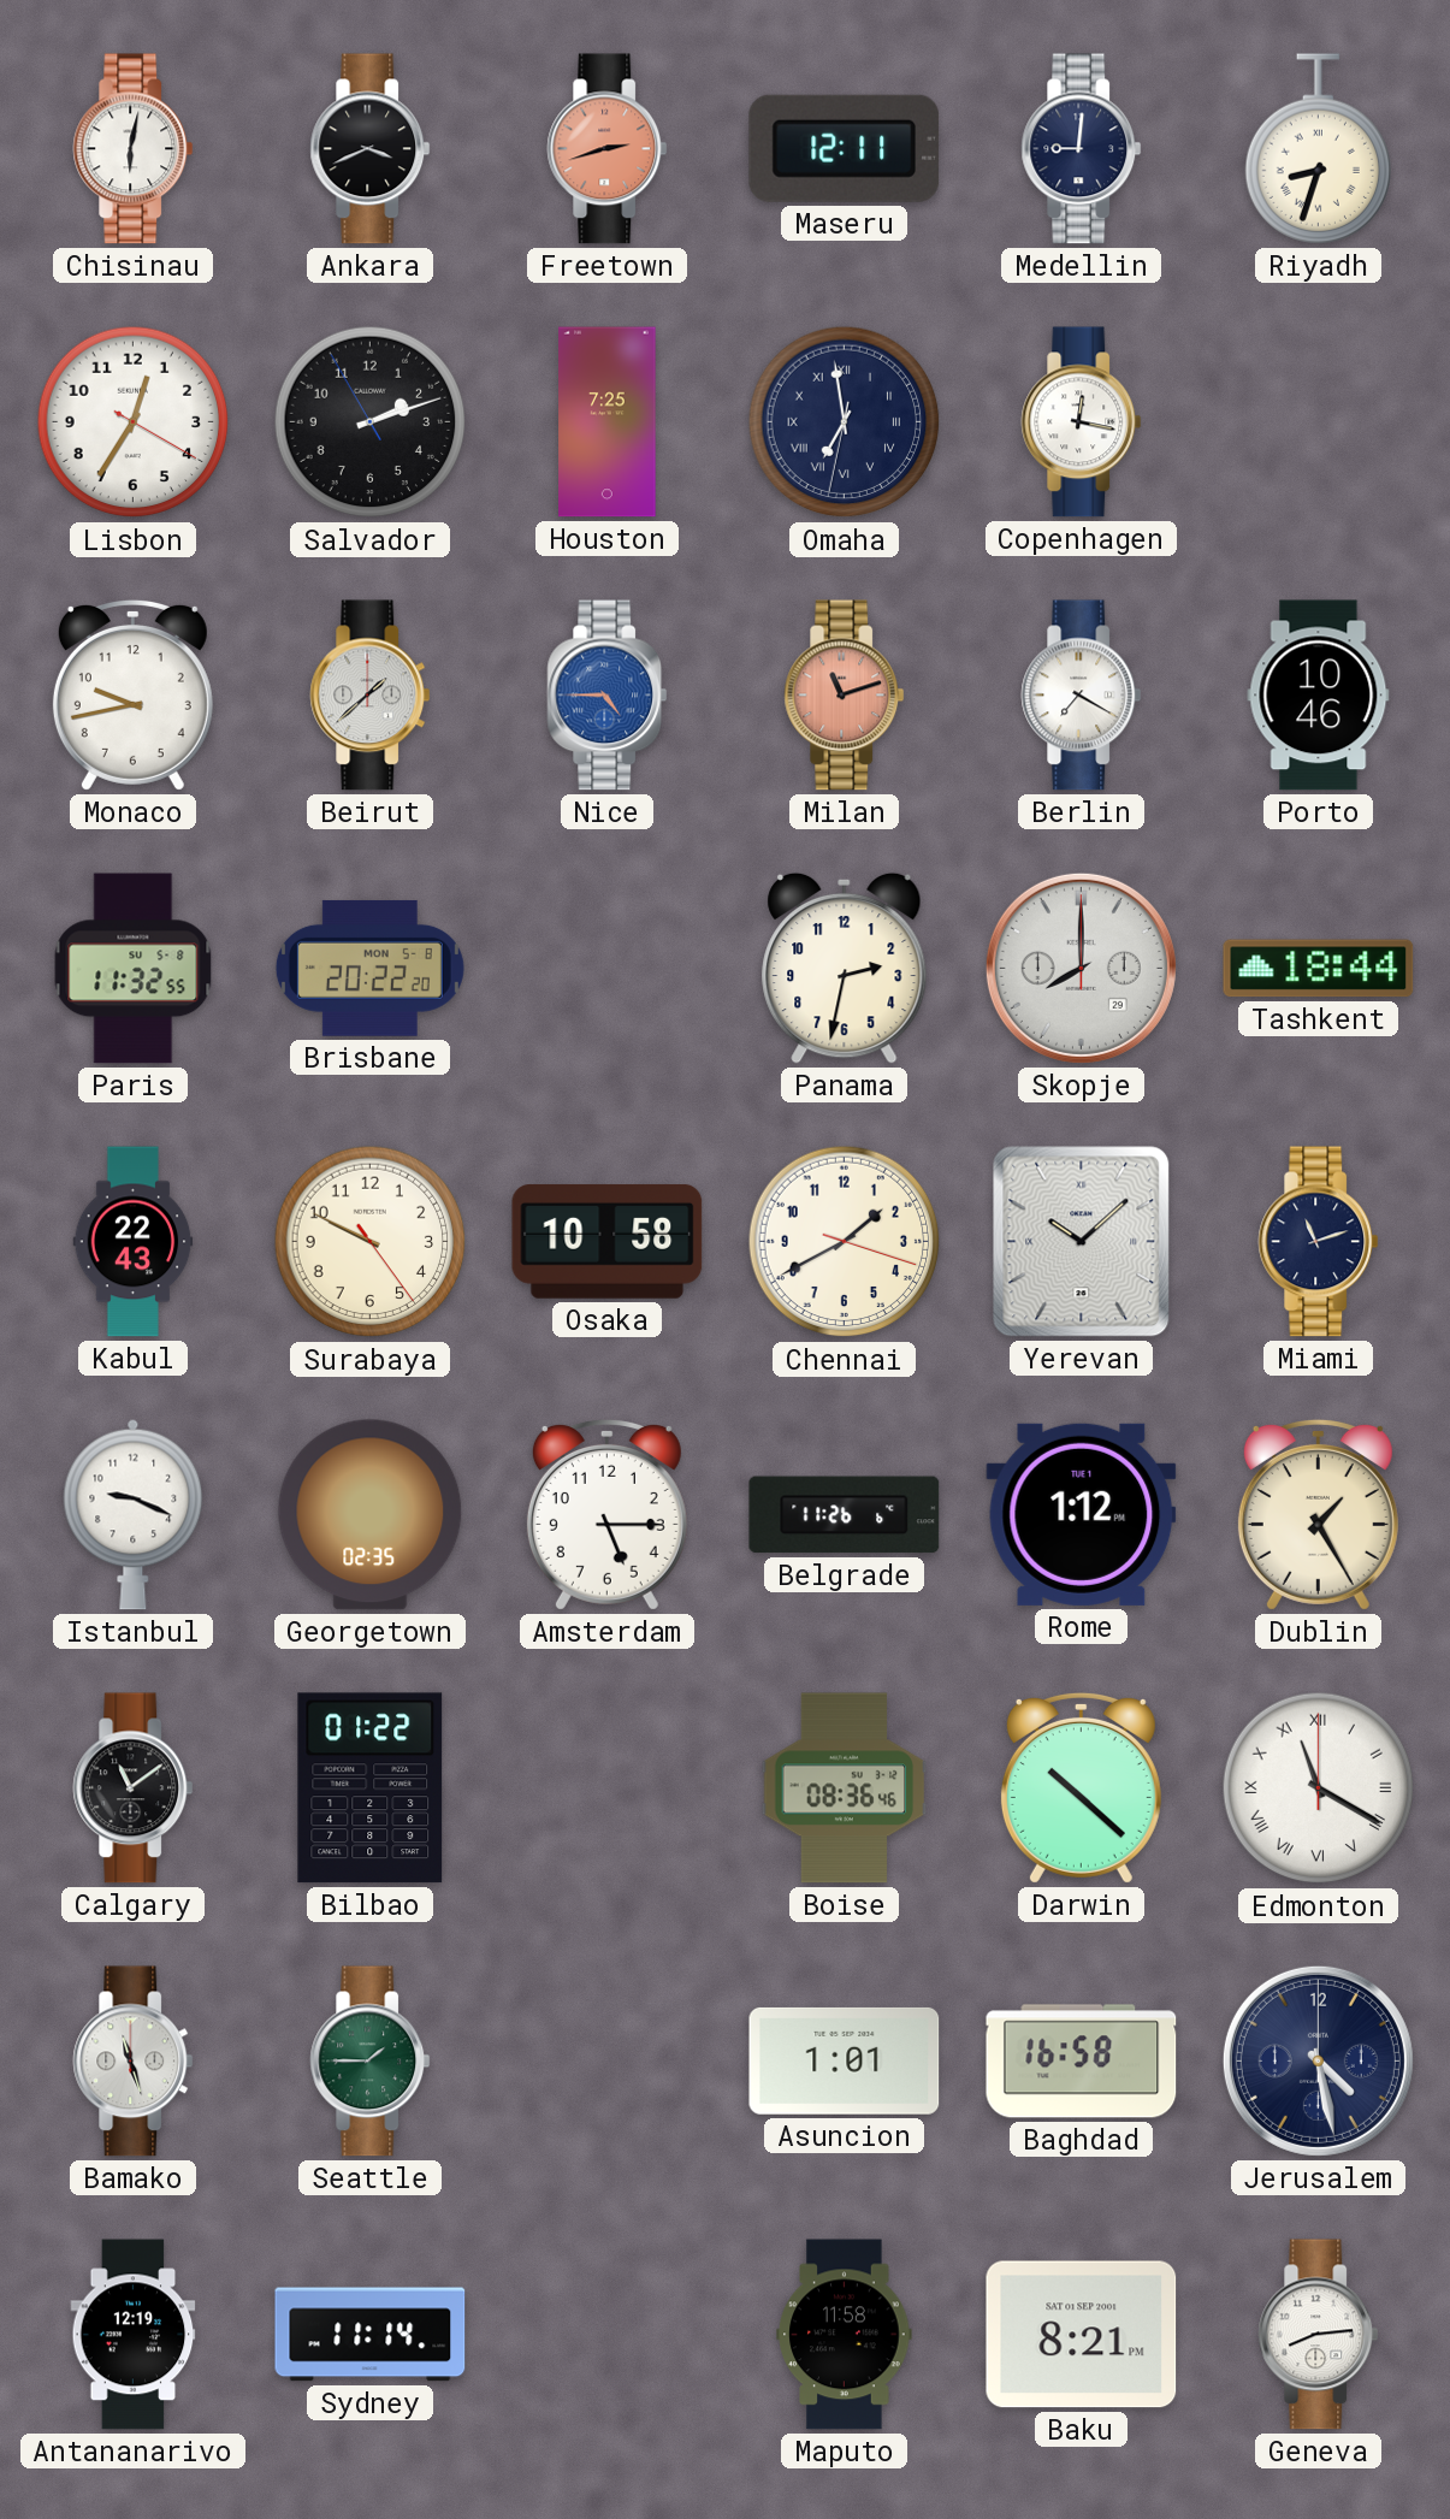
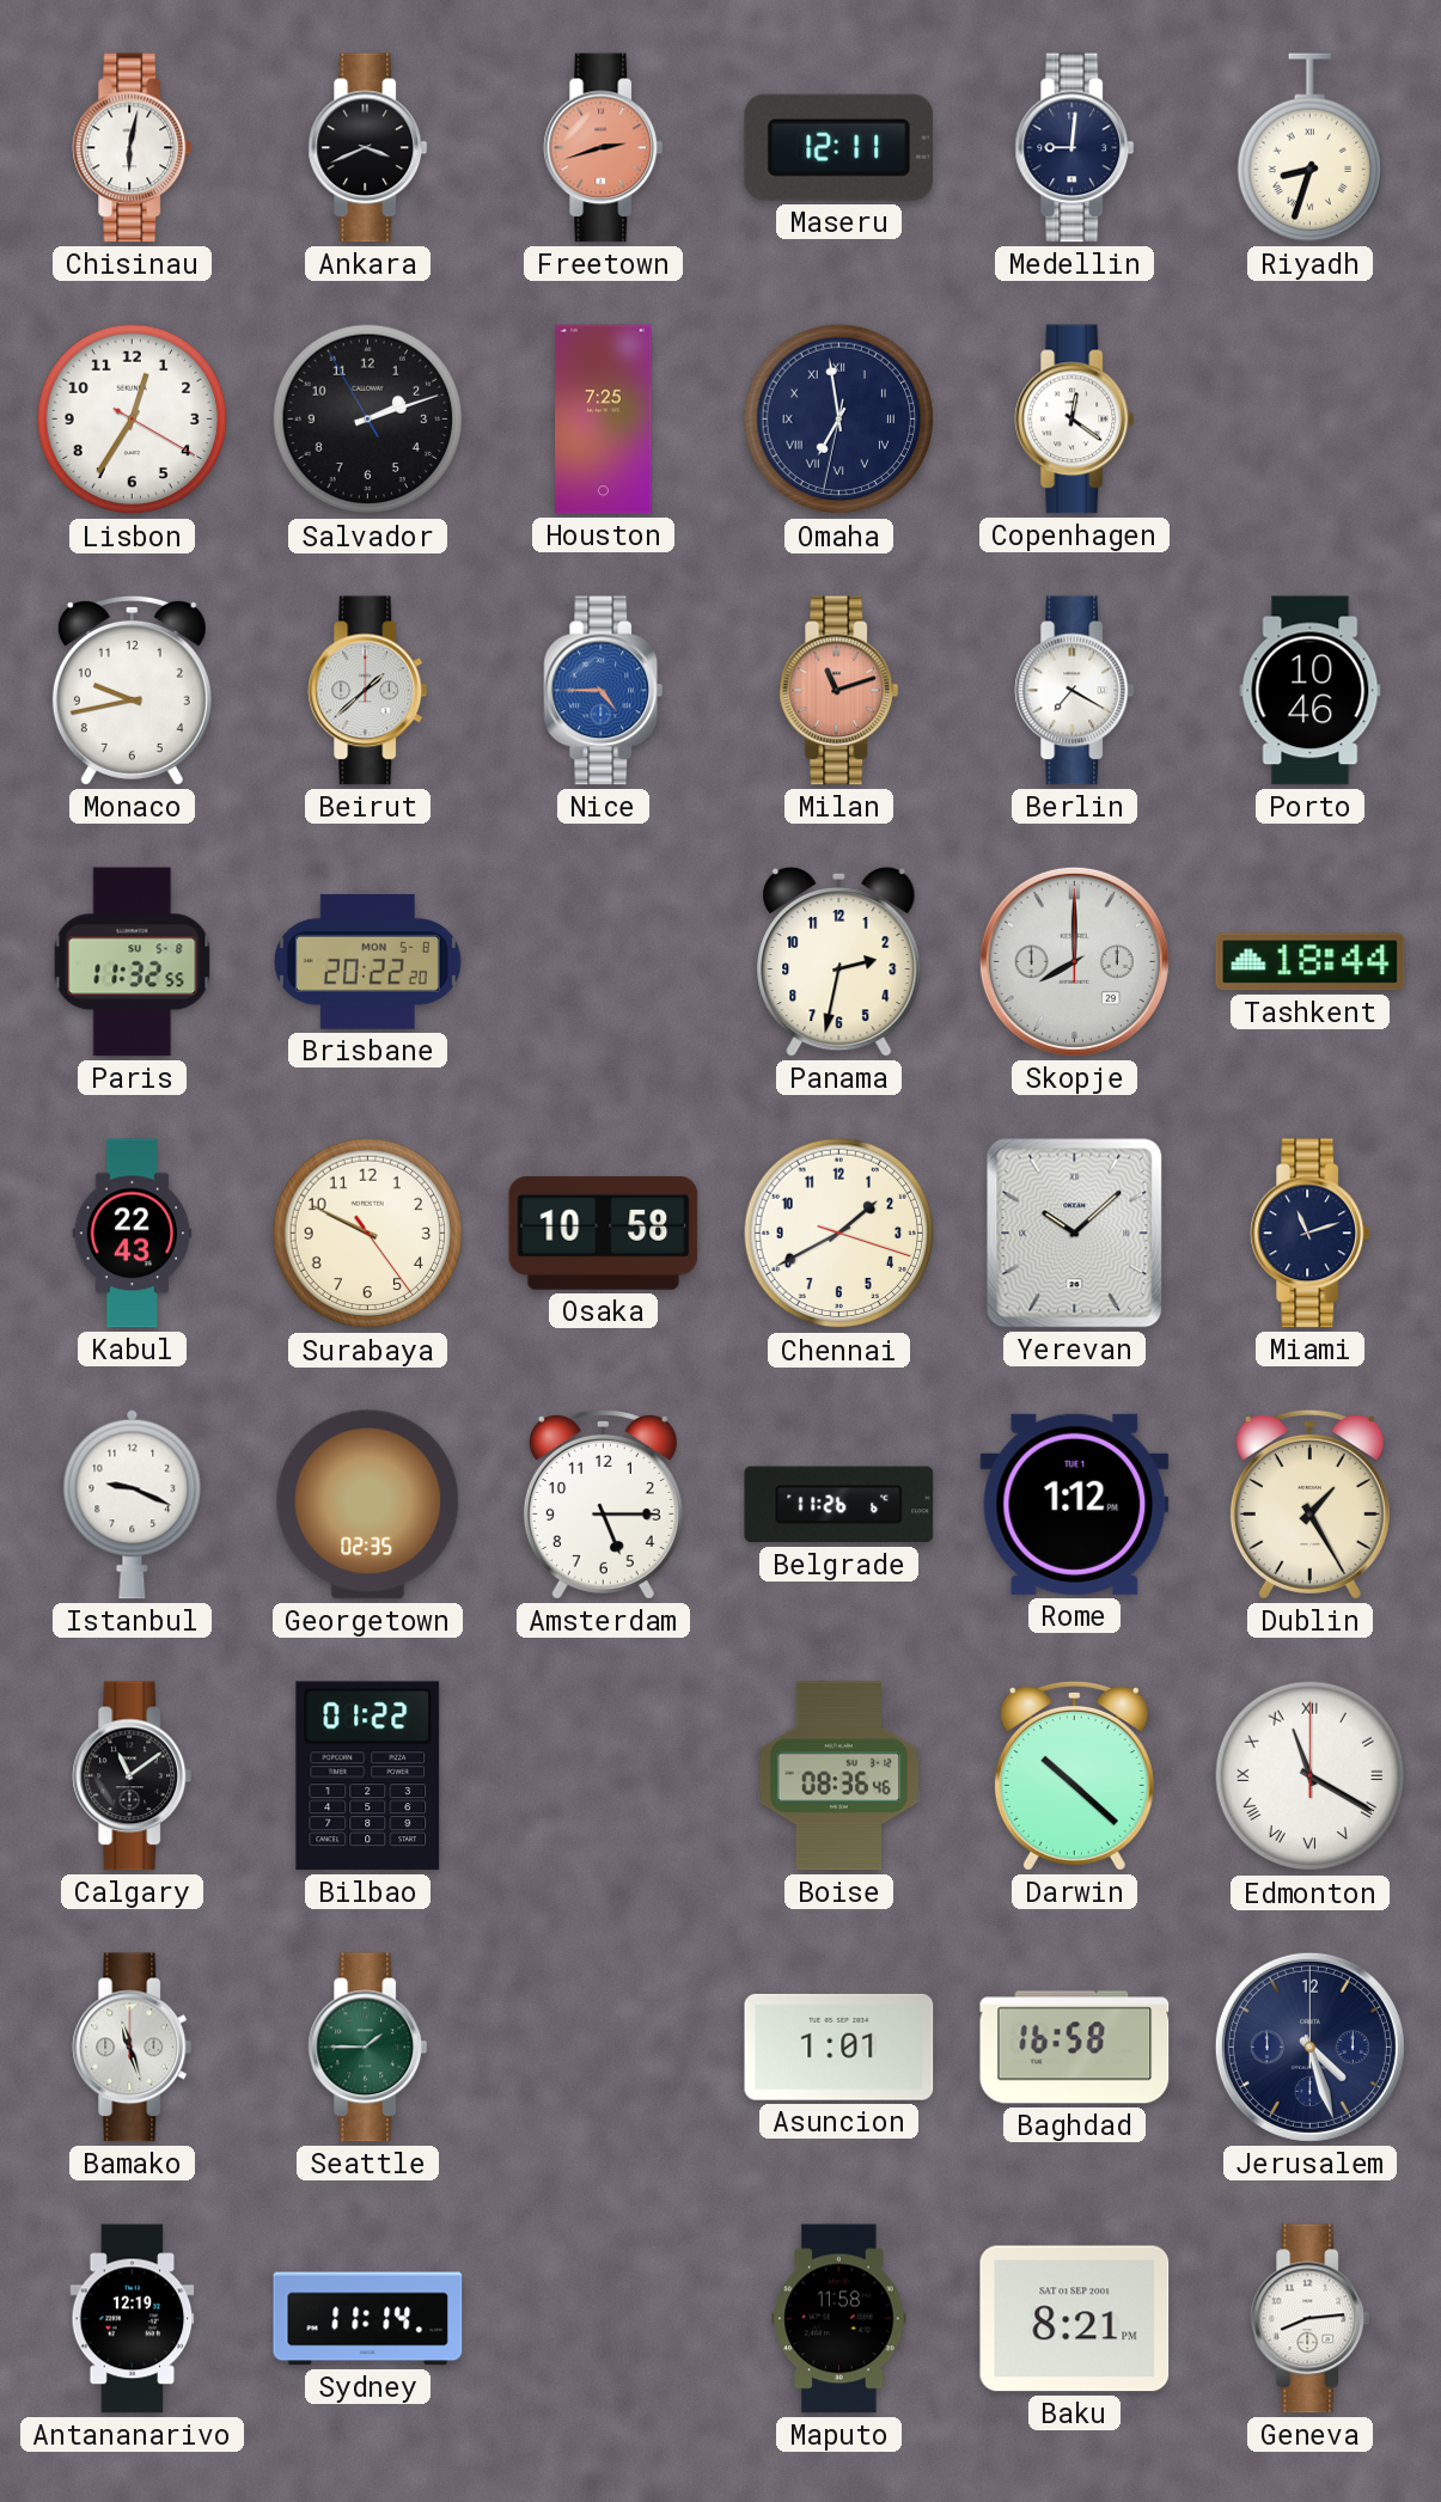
Copenhagen: 12:17 -> 12:21 (1075, 420)
Jerusalem: 4:28 -> 4:27 (1309, 2047)
